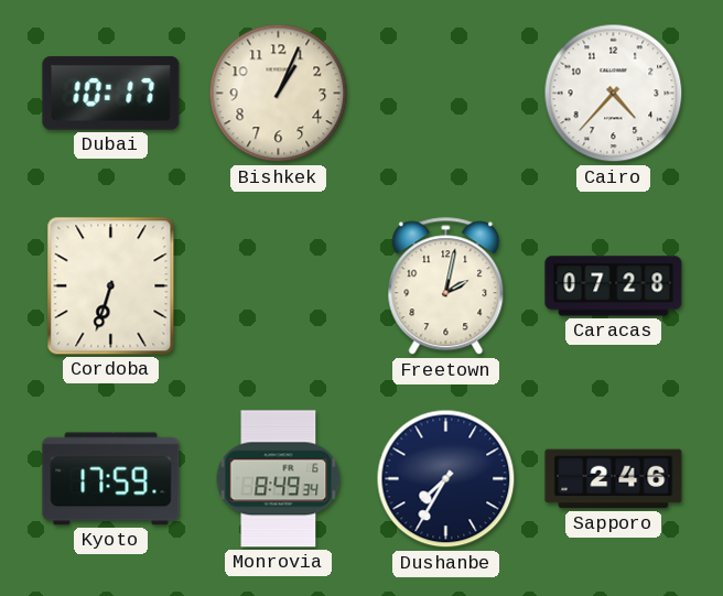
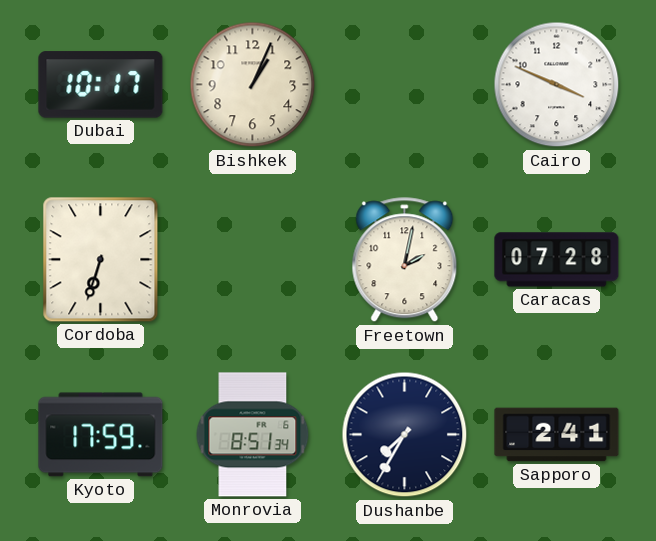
Cairo: 4:37 -> 3:49 (557, 85)
Monrovia: 8:49 -> 8:51 (253, 435)
Sapporo: 2:46 -> 2:41 (557, 435)
